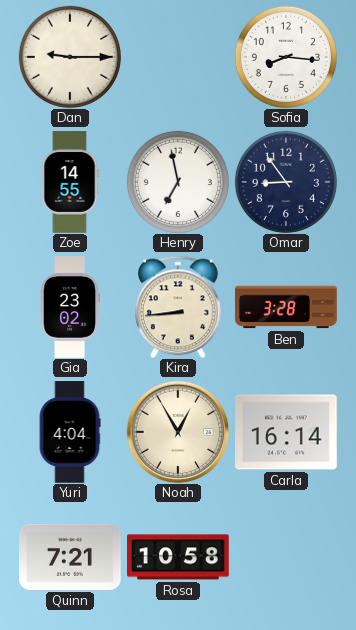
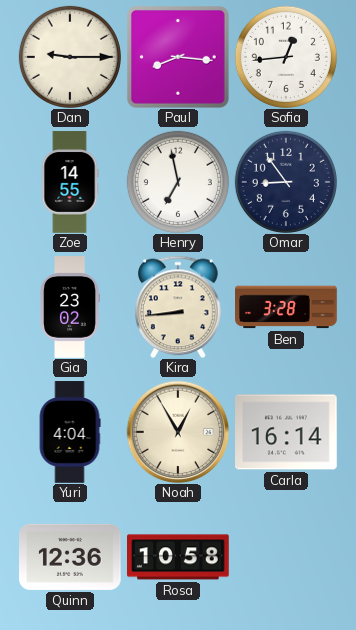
Paul: none -> 8:16 (179, 58)
Sofia: 8:16 -> 12:44 (286, 57)
Quinn: 7:21 -> 12:36 (70, 557)
